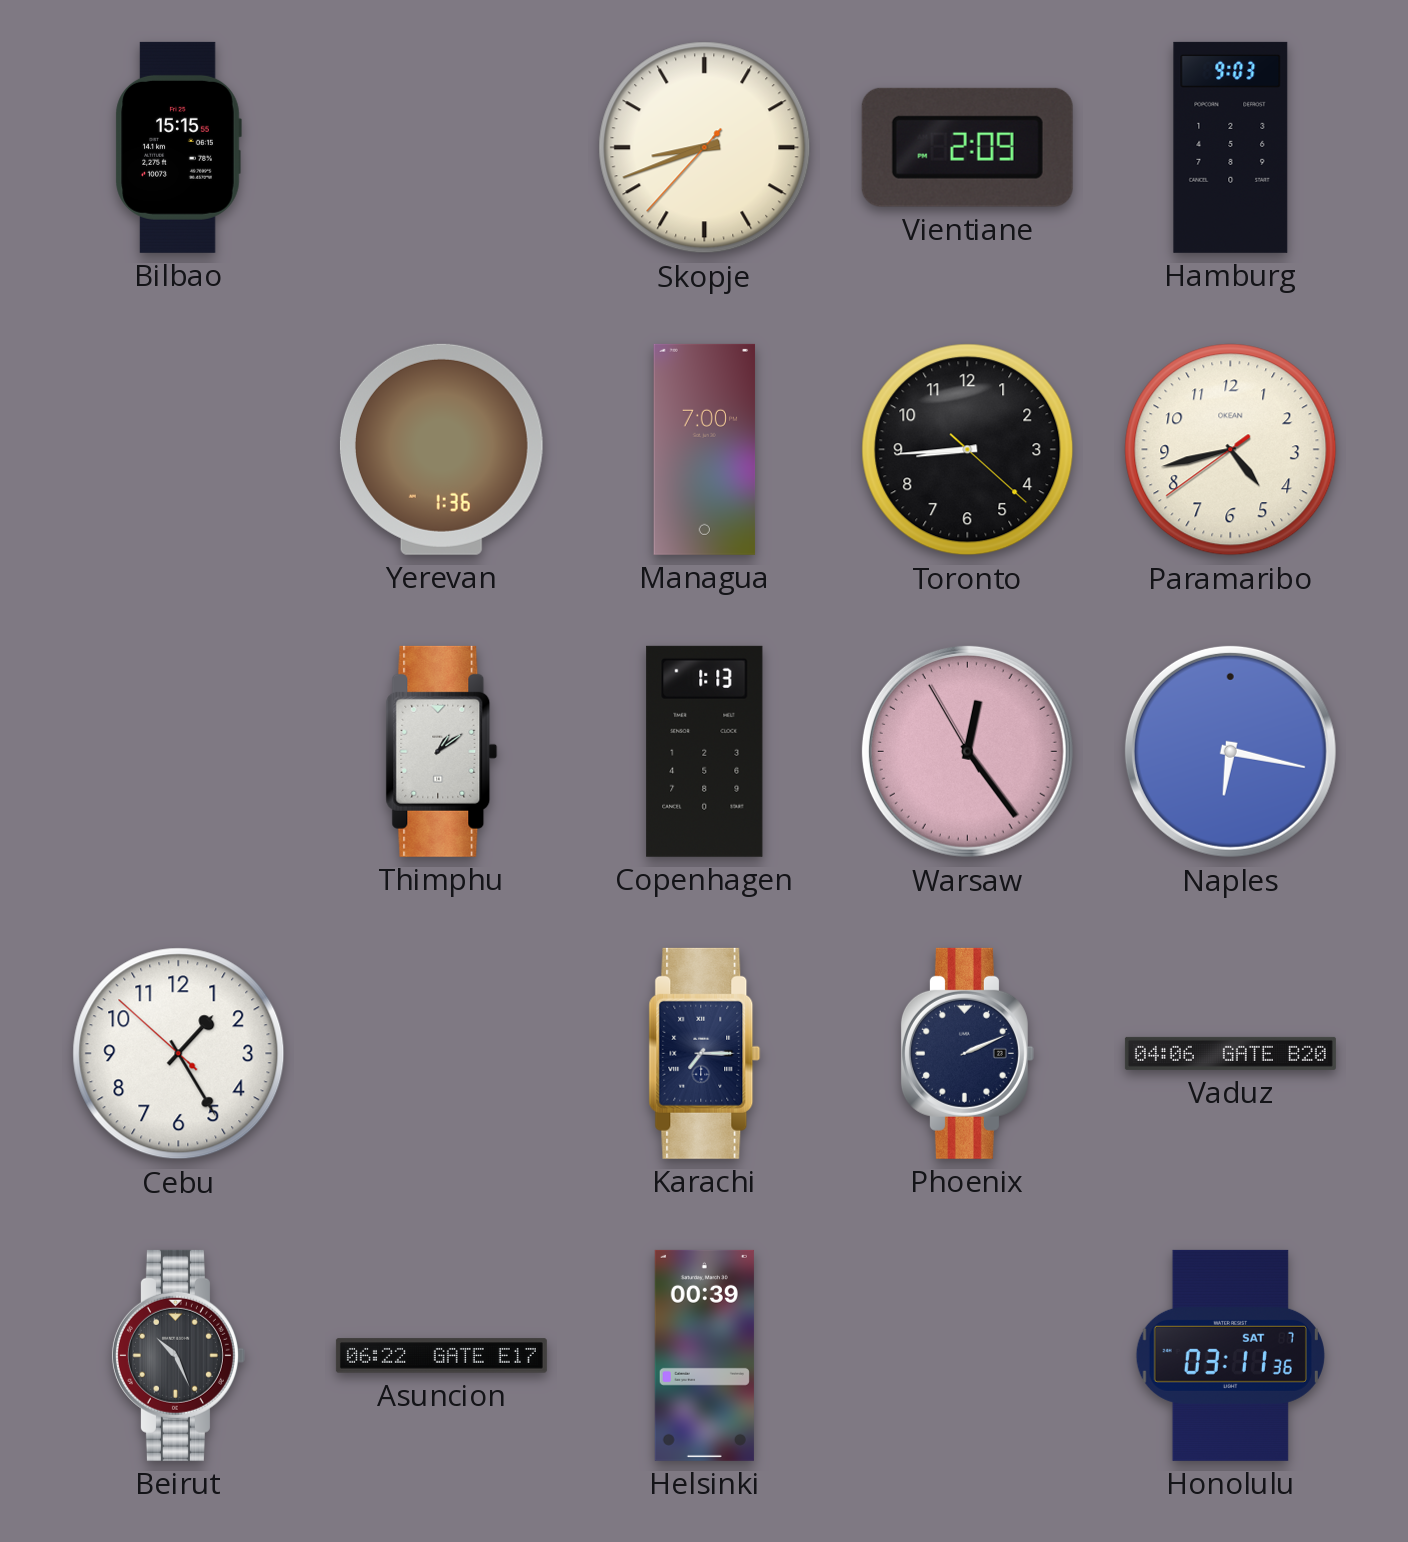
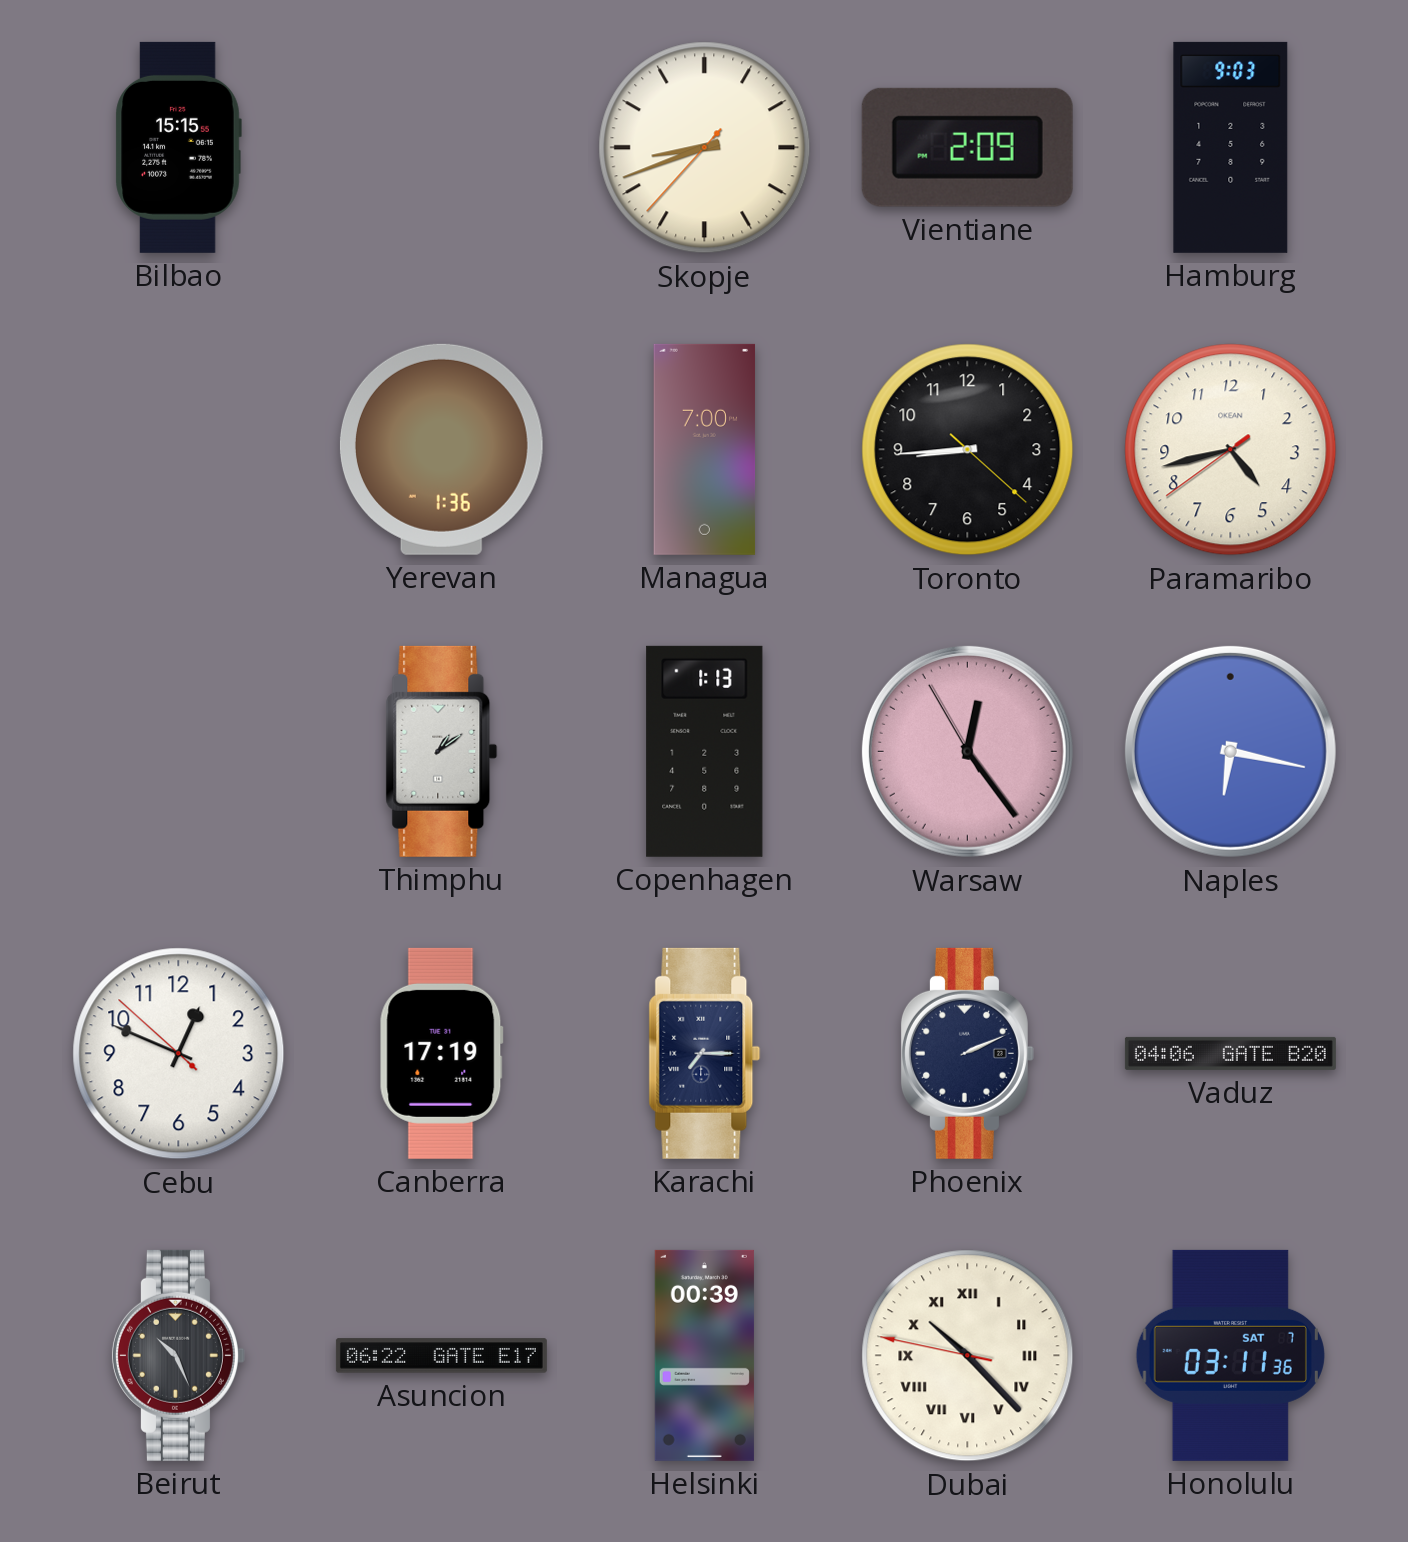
Cebu: 1:24 -> 12:48 (179, 1054)
Canberra: none -> 17:19 (441, 1053)
Dubai: none -> 10:22 (968, 1356)
